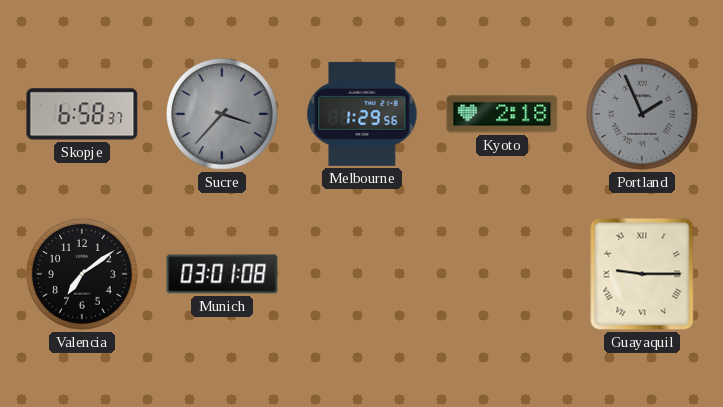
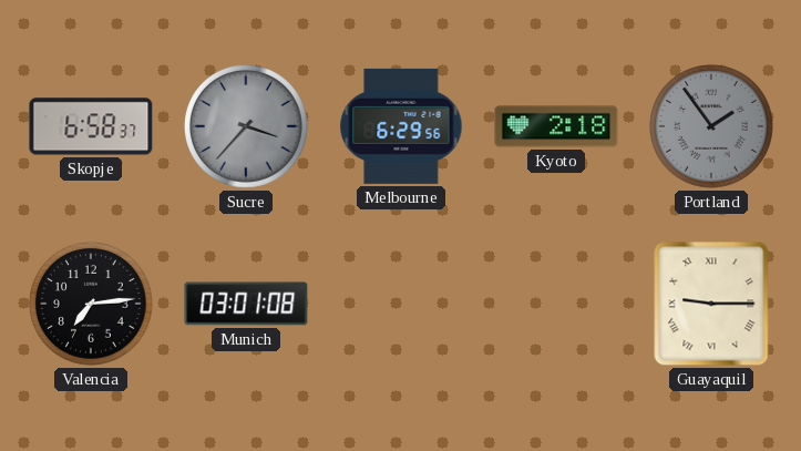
Melbourne: 1:29 -> 6:29 (401, 126)
Portland: 1:56 -> 1:54 (712, 127)
Valencia: 7:09 -> 7:14 (92, 305)
